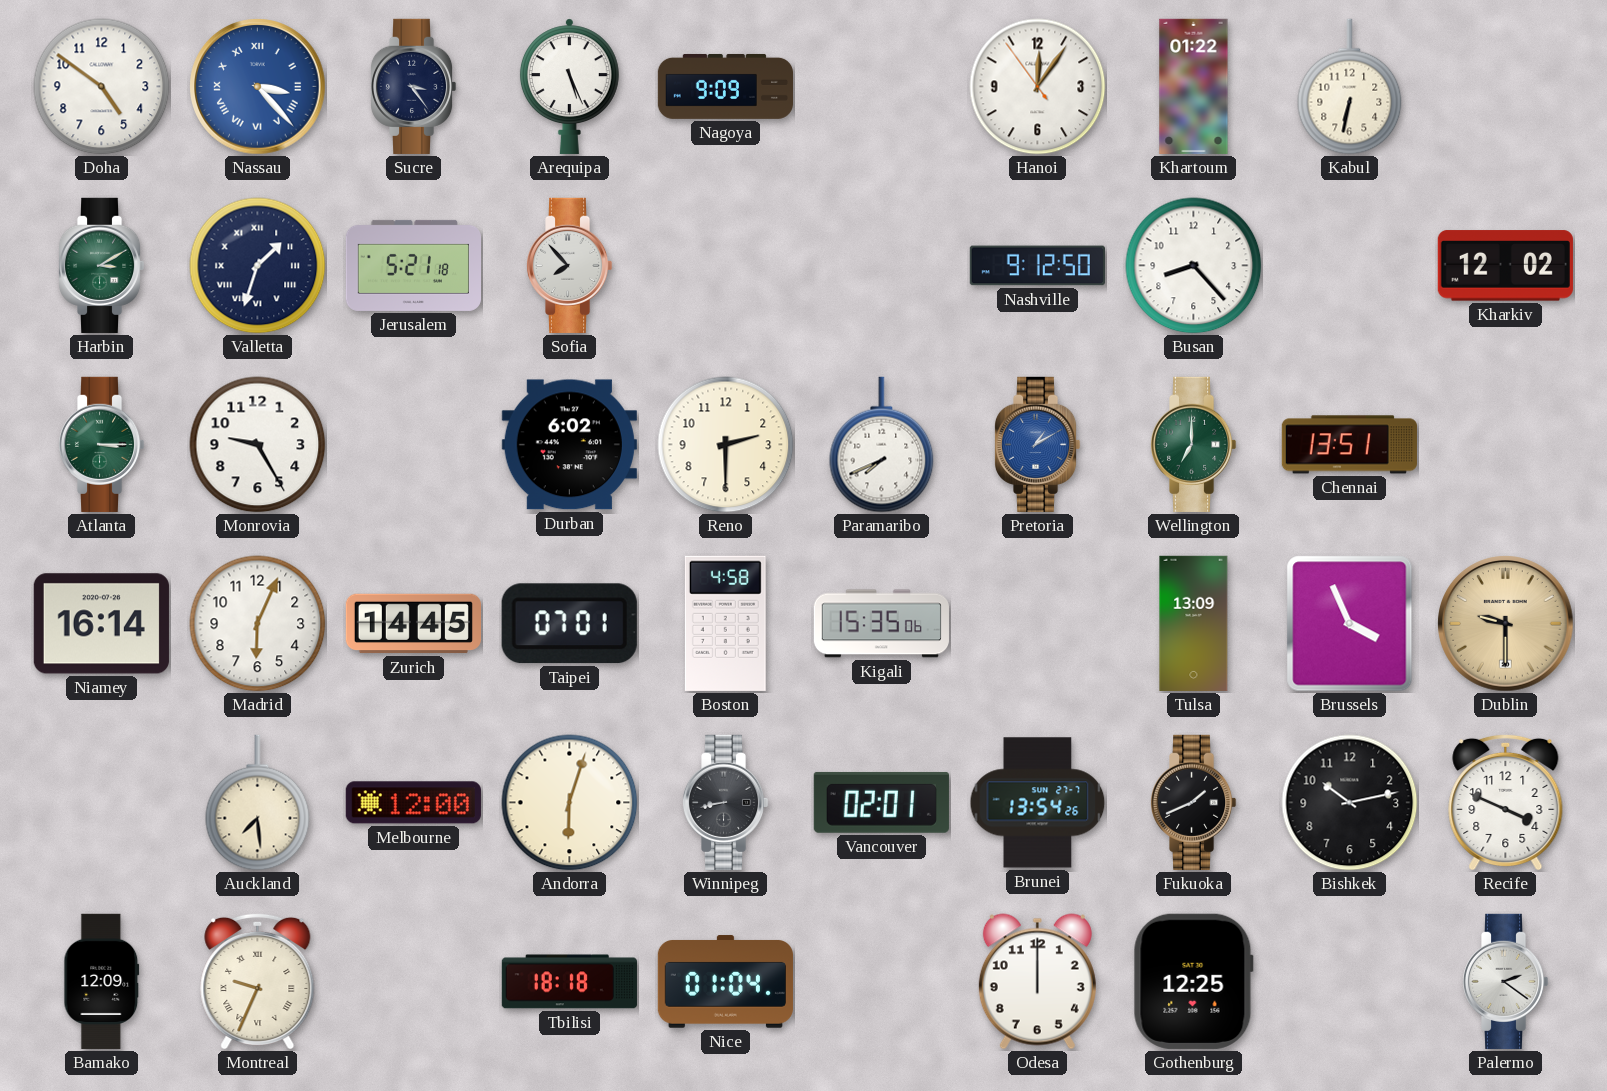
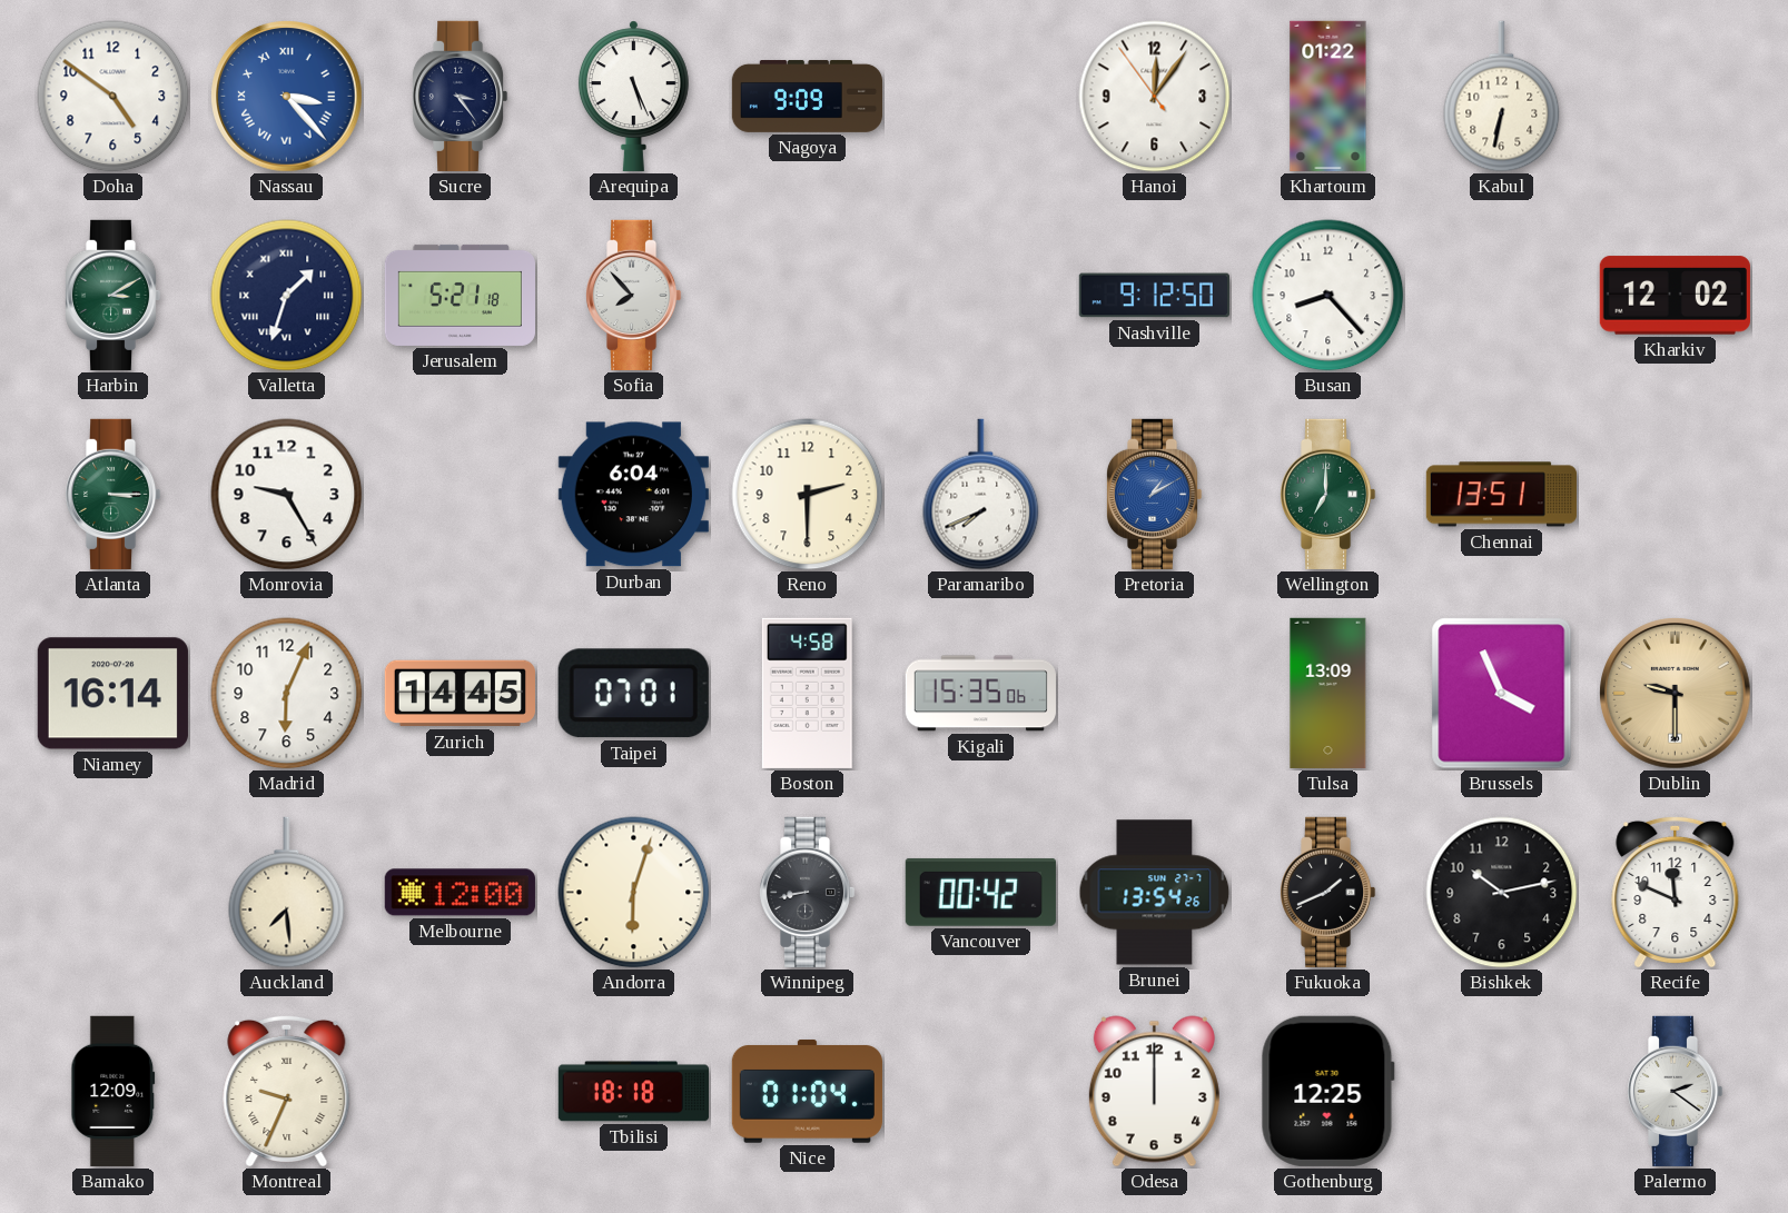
Durban: 6:02 -> 6:04 (633, 495)
Vancouver: 02:01 -> 00:42 (980, 892)
Recife: 3:49 -> 11:49 (1676, 892)
